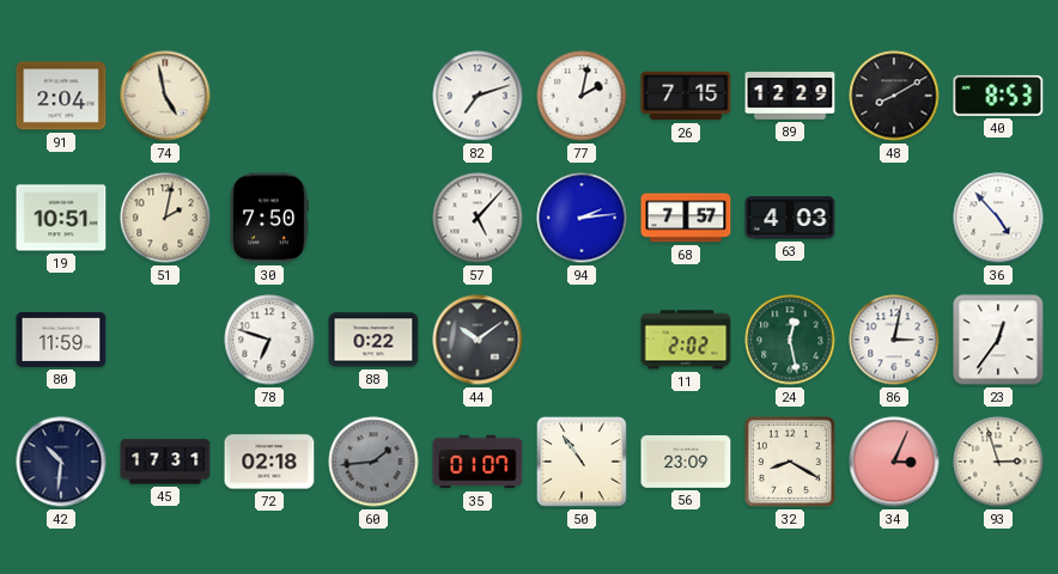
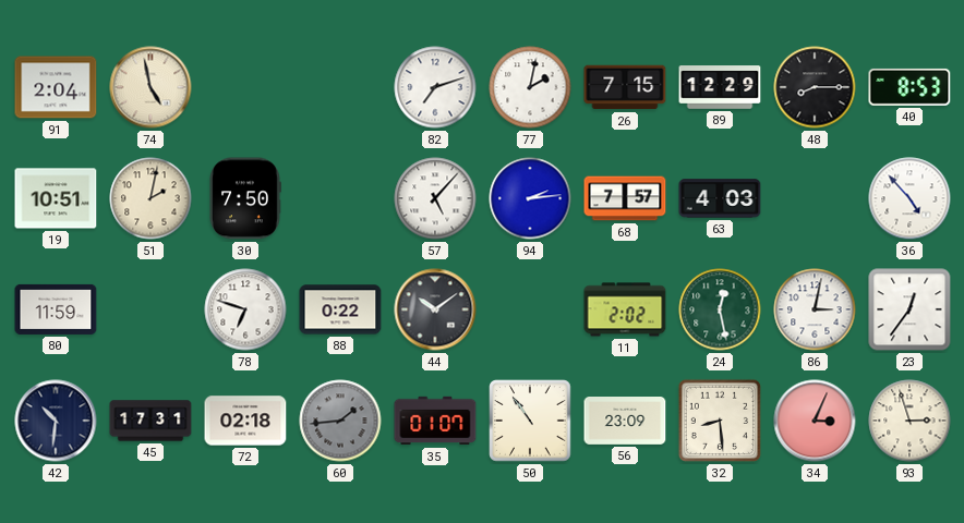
48: 8:10 -> 8:15 (815, 87)
32: 8:20 -> 8:29 (720, 421)
